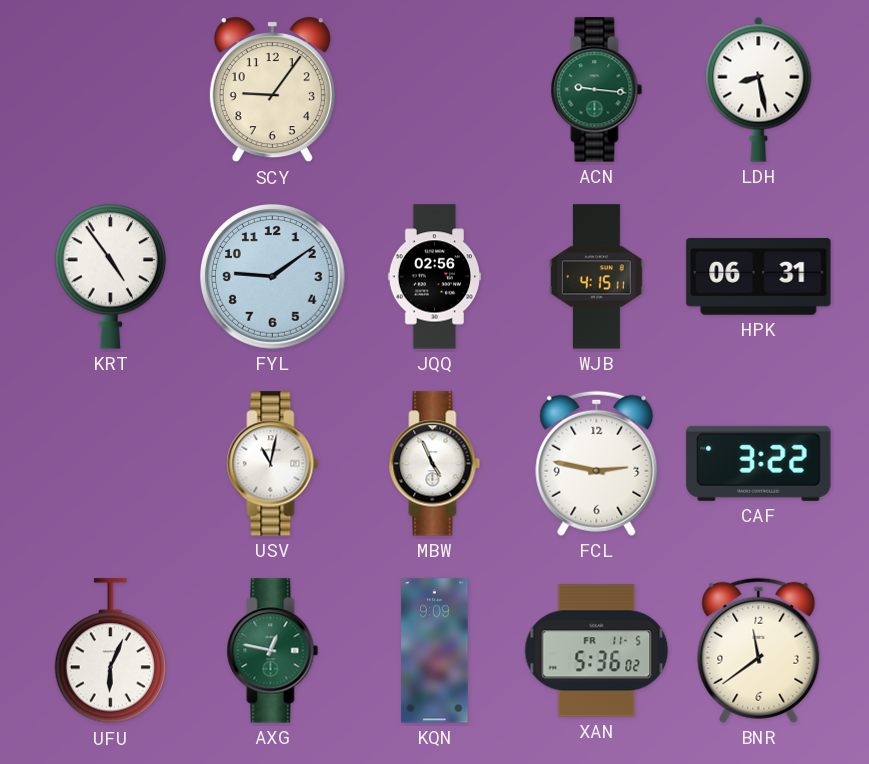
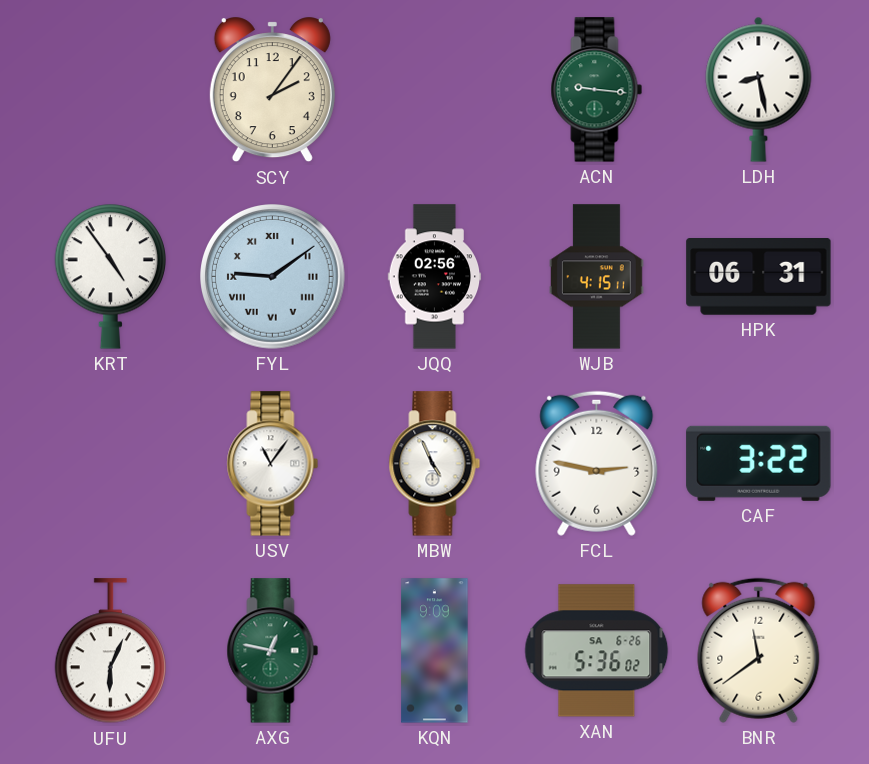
SCY: 9:06 -> 2:06 (272, 90)
FYL numerals: Arabic -> Roman (273, 277)
USV: 11:02 -> 11:06 (273, 464)
XAN date: FR 11-5 -> SA 6-26 (597, 651)
